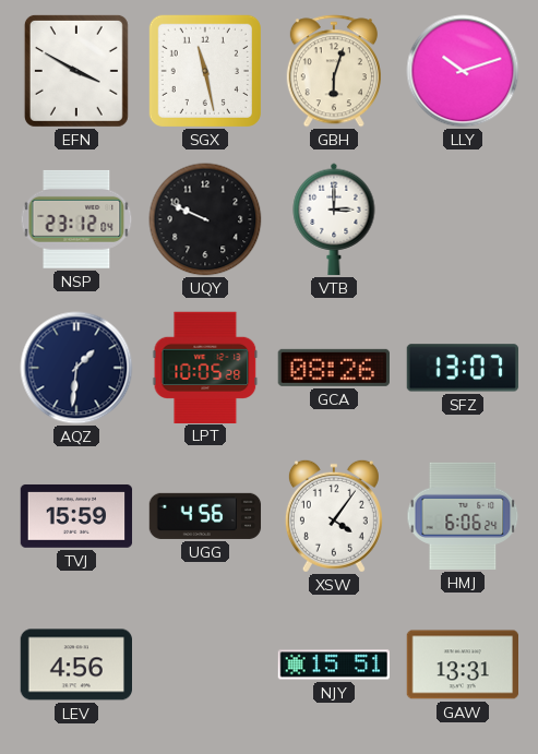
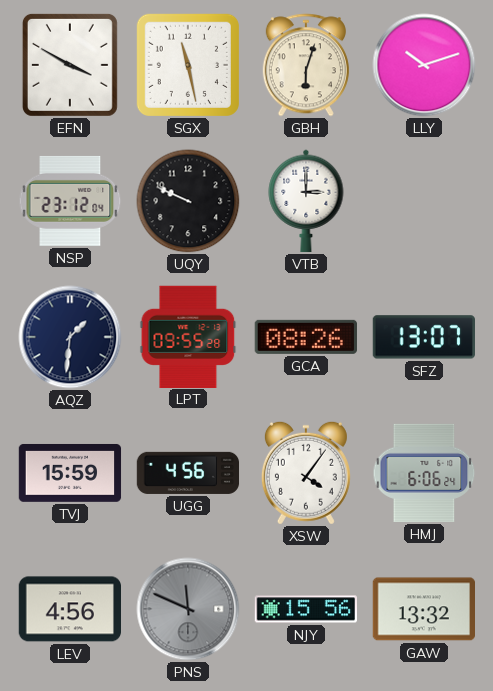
LPT: 10:05 -> 09:55 (188, 336)
PNS: none -> 11:49 (188, 609)
NJY: 15:51 -> 15:56 (305, 609)
GAW: 13:31 -> 13:32 (423, 609)
